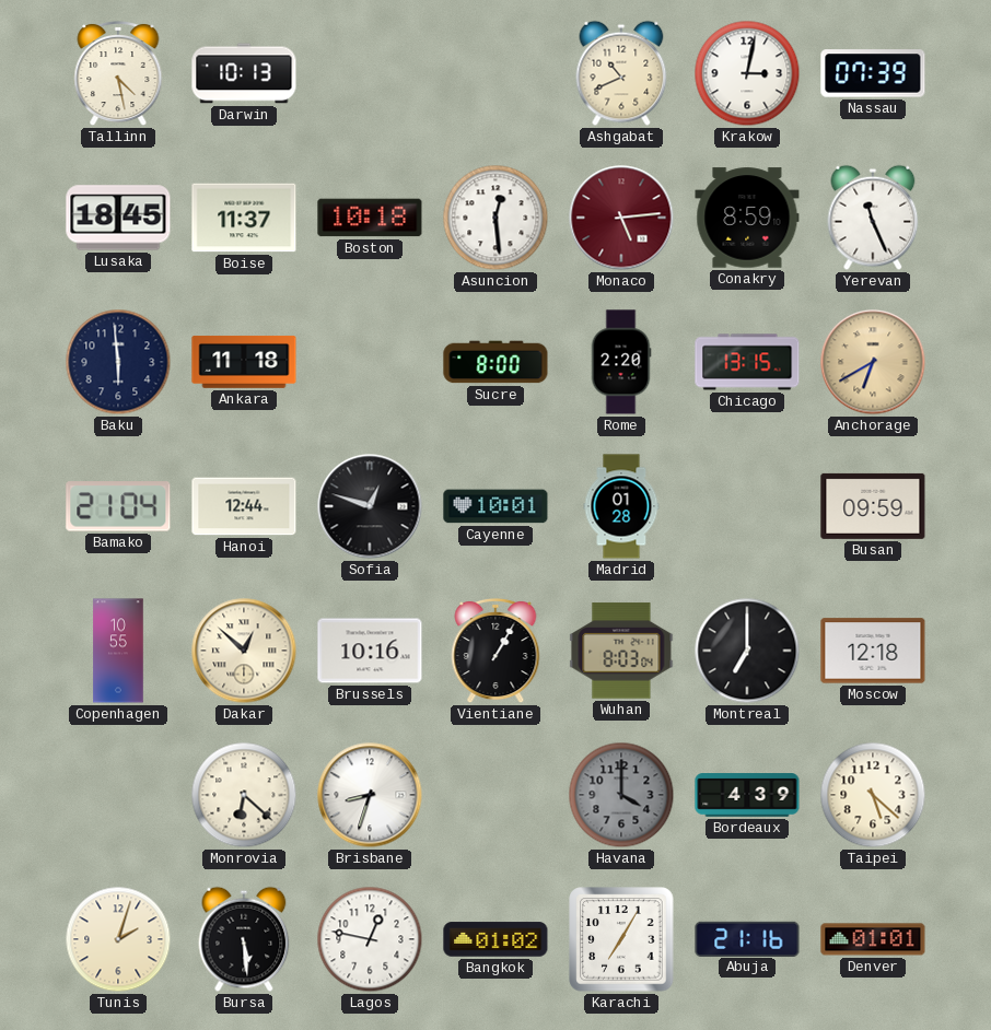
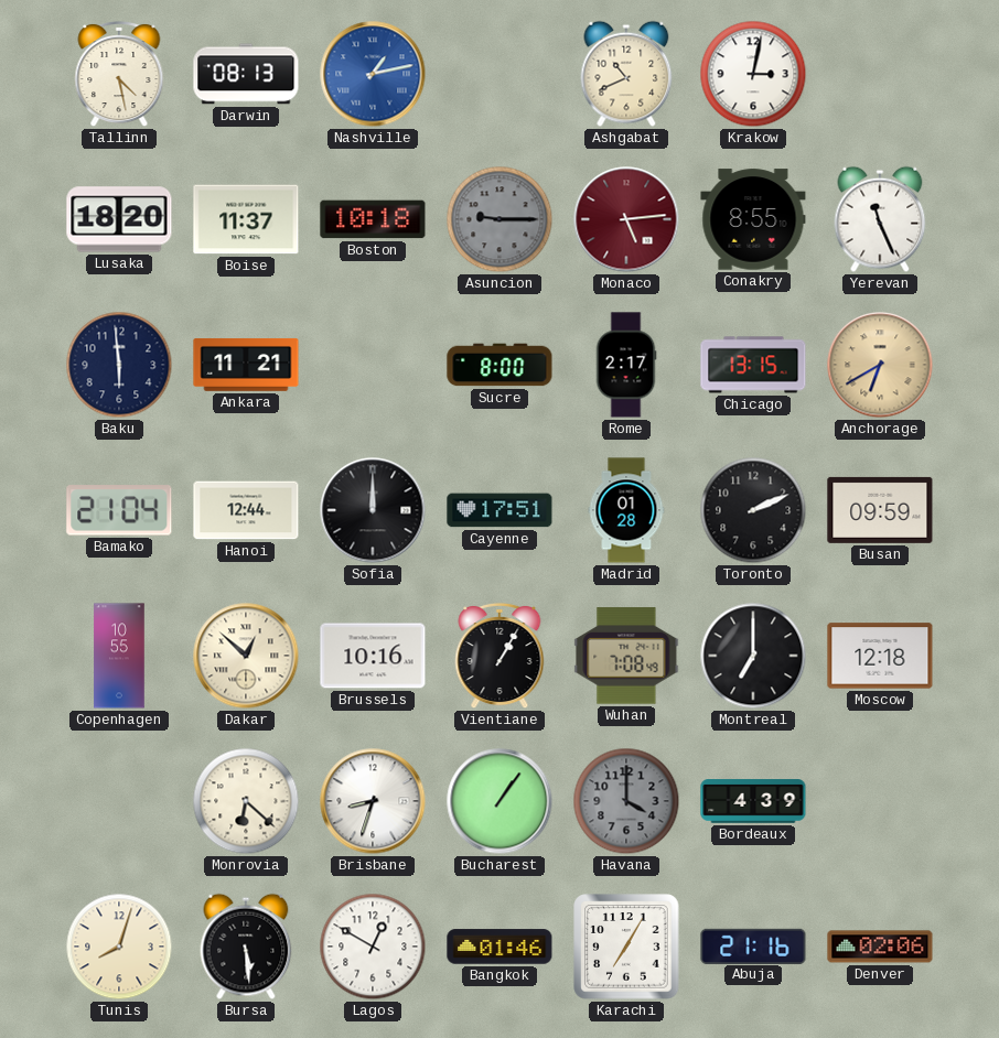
Darwin: 10:13 -> 08:13 (246, 74)
Nashville: none -> 1:13 (373, 74)
Nassau: 07:39 -> none (873, 73)
Lusaka: 18:45 -> 18:20 (119, 219)
Asuncion: 12:29 -> 9:15 (499, 219)
Asuncion dial: white -> grey (499, 219)
Conakry: 8:59 -> 8:55 (753, 219)
Ankara: 11:18 -> 11:21 (246, 365)
Rome: 2:20 -> 2:17 (626, 365)
Sofia: 12:48 -> 12:00 (373, 510)
Cayenne: 10:01 -> 17:51 (499, 510)
Toronto: none -> 2:11 (753, 510)
Wuhan: 8:03 -> 7:08 (626, 656)
Bucharest: none -> 1:06 (499, 801)
Taipei: 5:22 -> none (873, 795)
Tunis: 2:03 -> 8:03 (119, 947)
Lagos: 12:47 -> 12:50 (373, 947)
Bangkok: 01:02 -> 01:46 (499, 947)
Denver: 01:01 -> 02:06 (880, 947)
